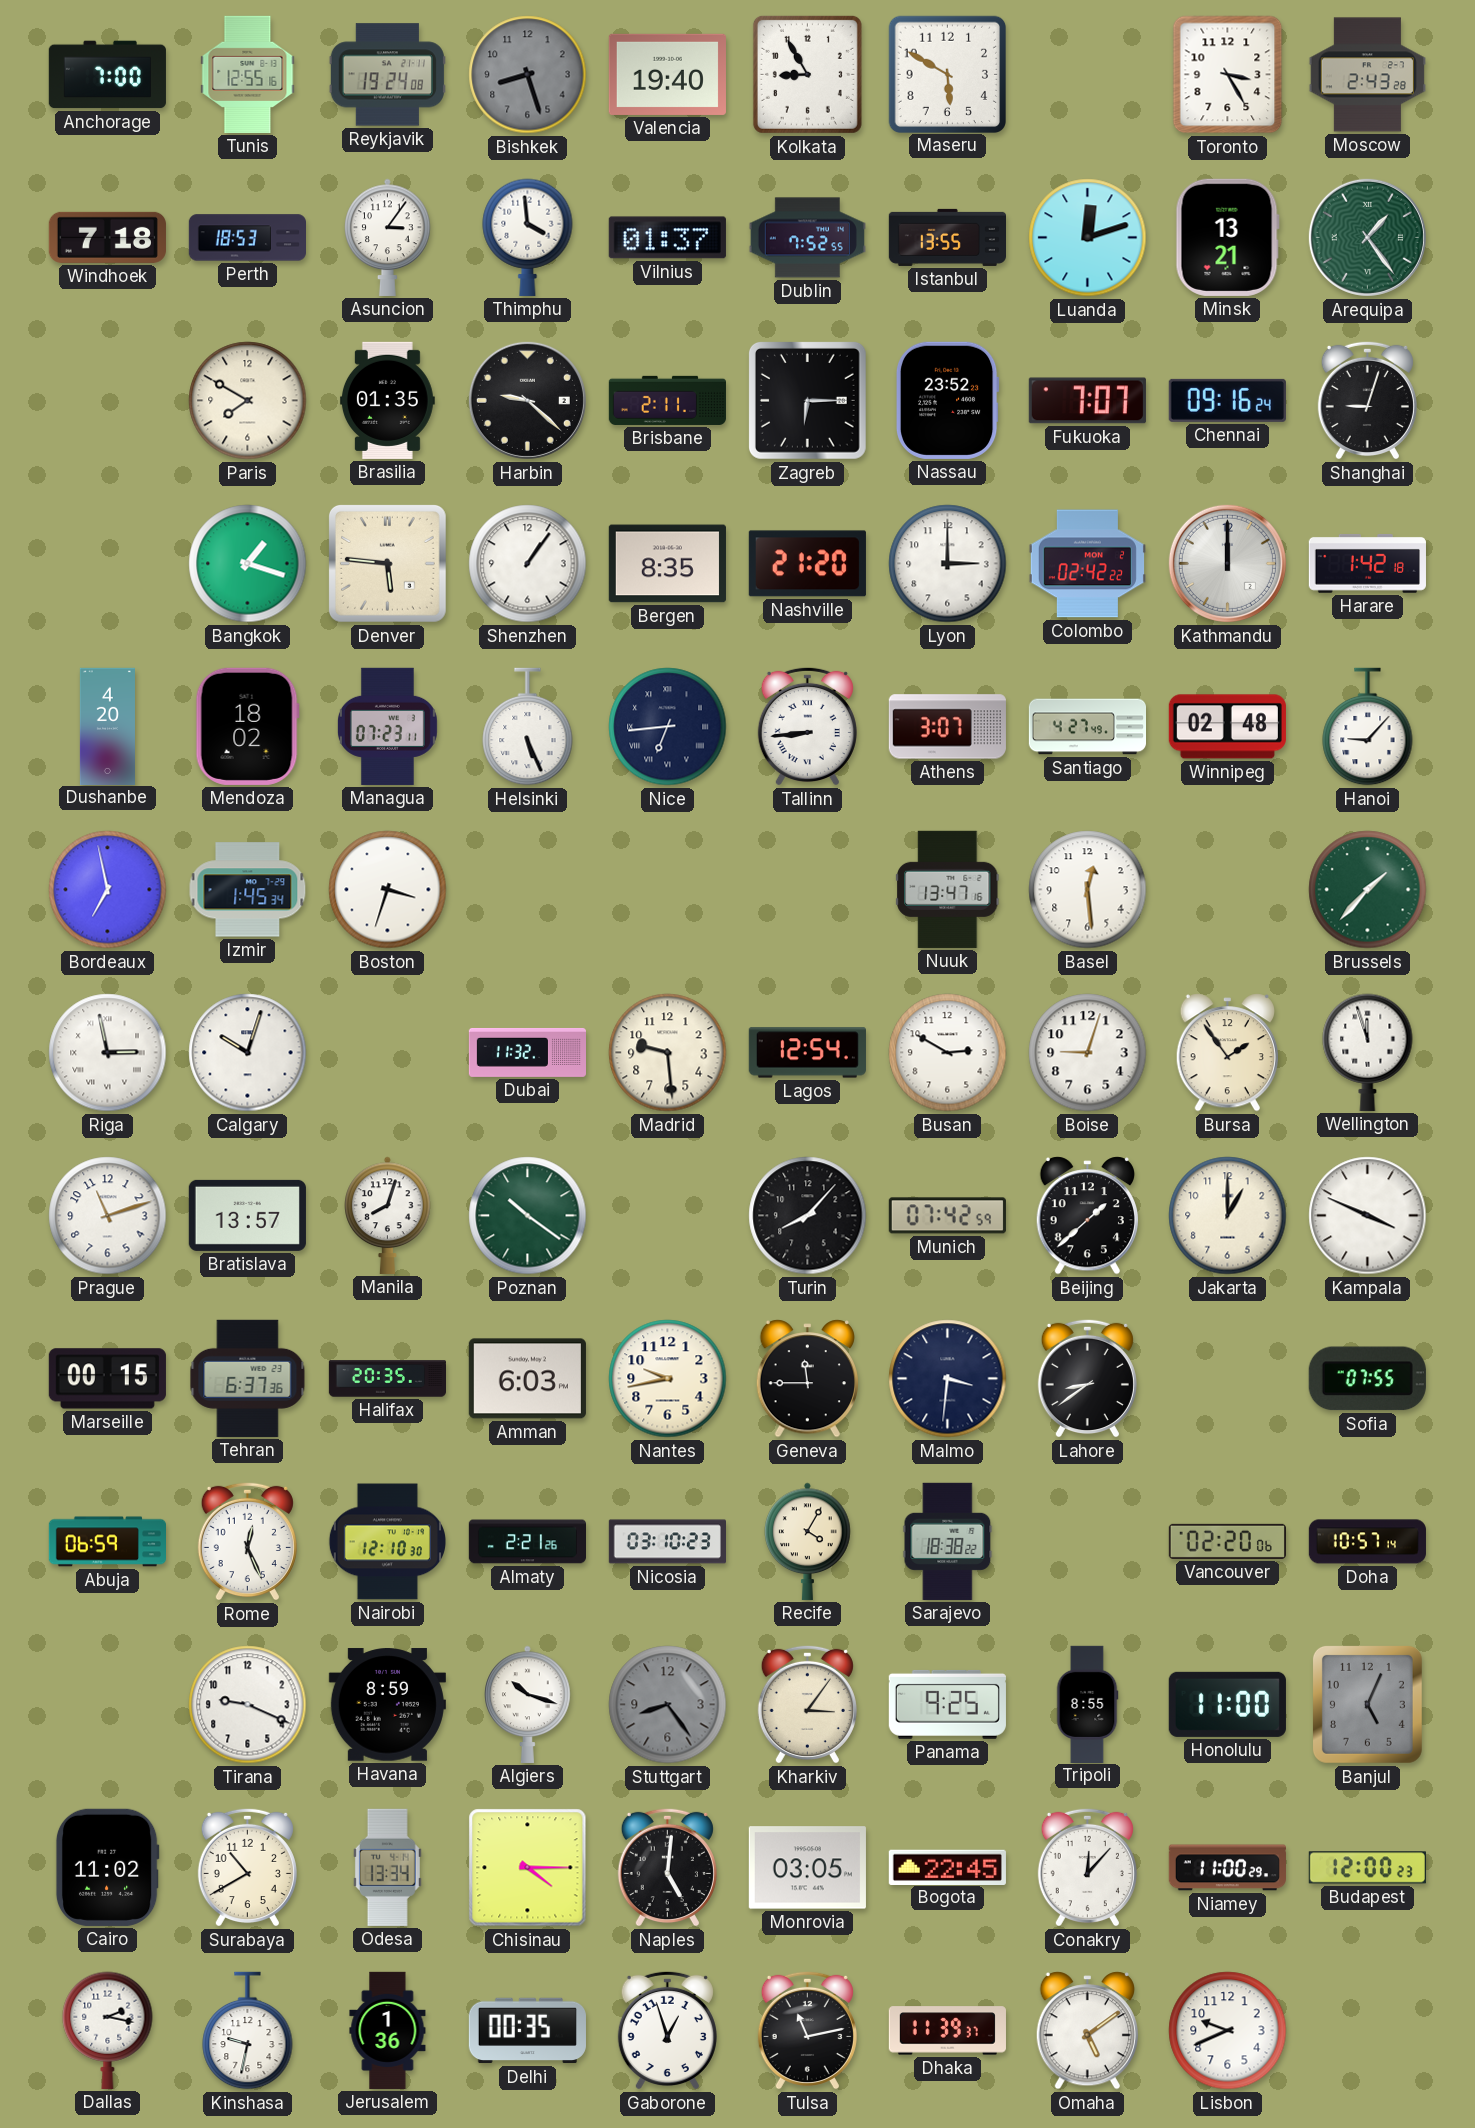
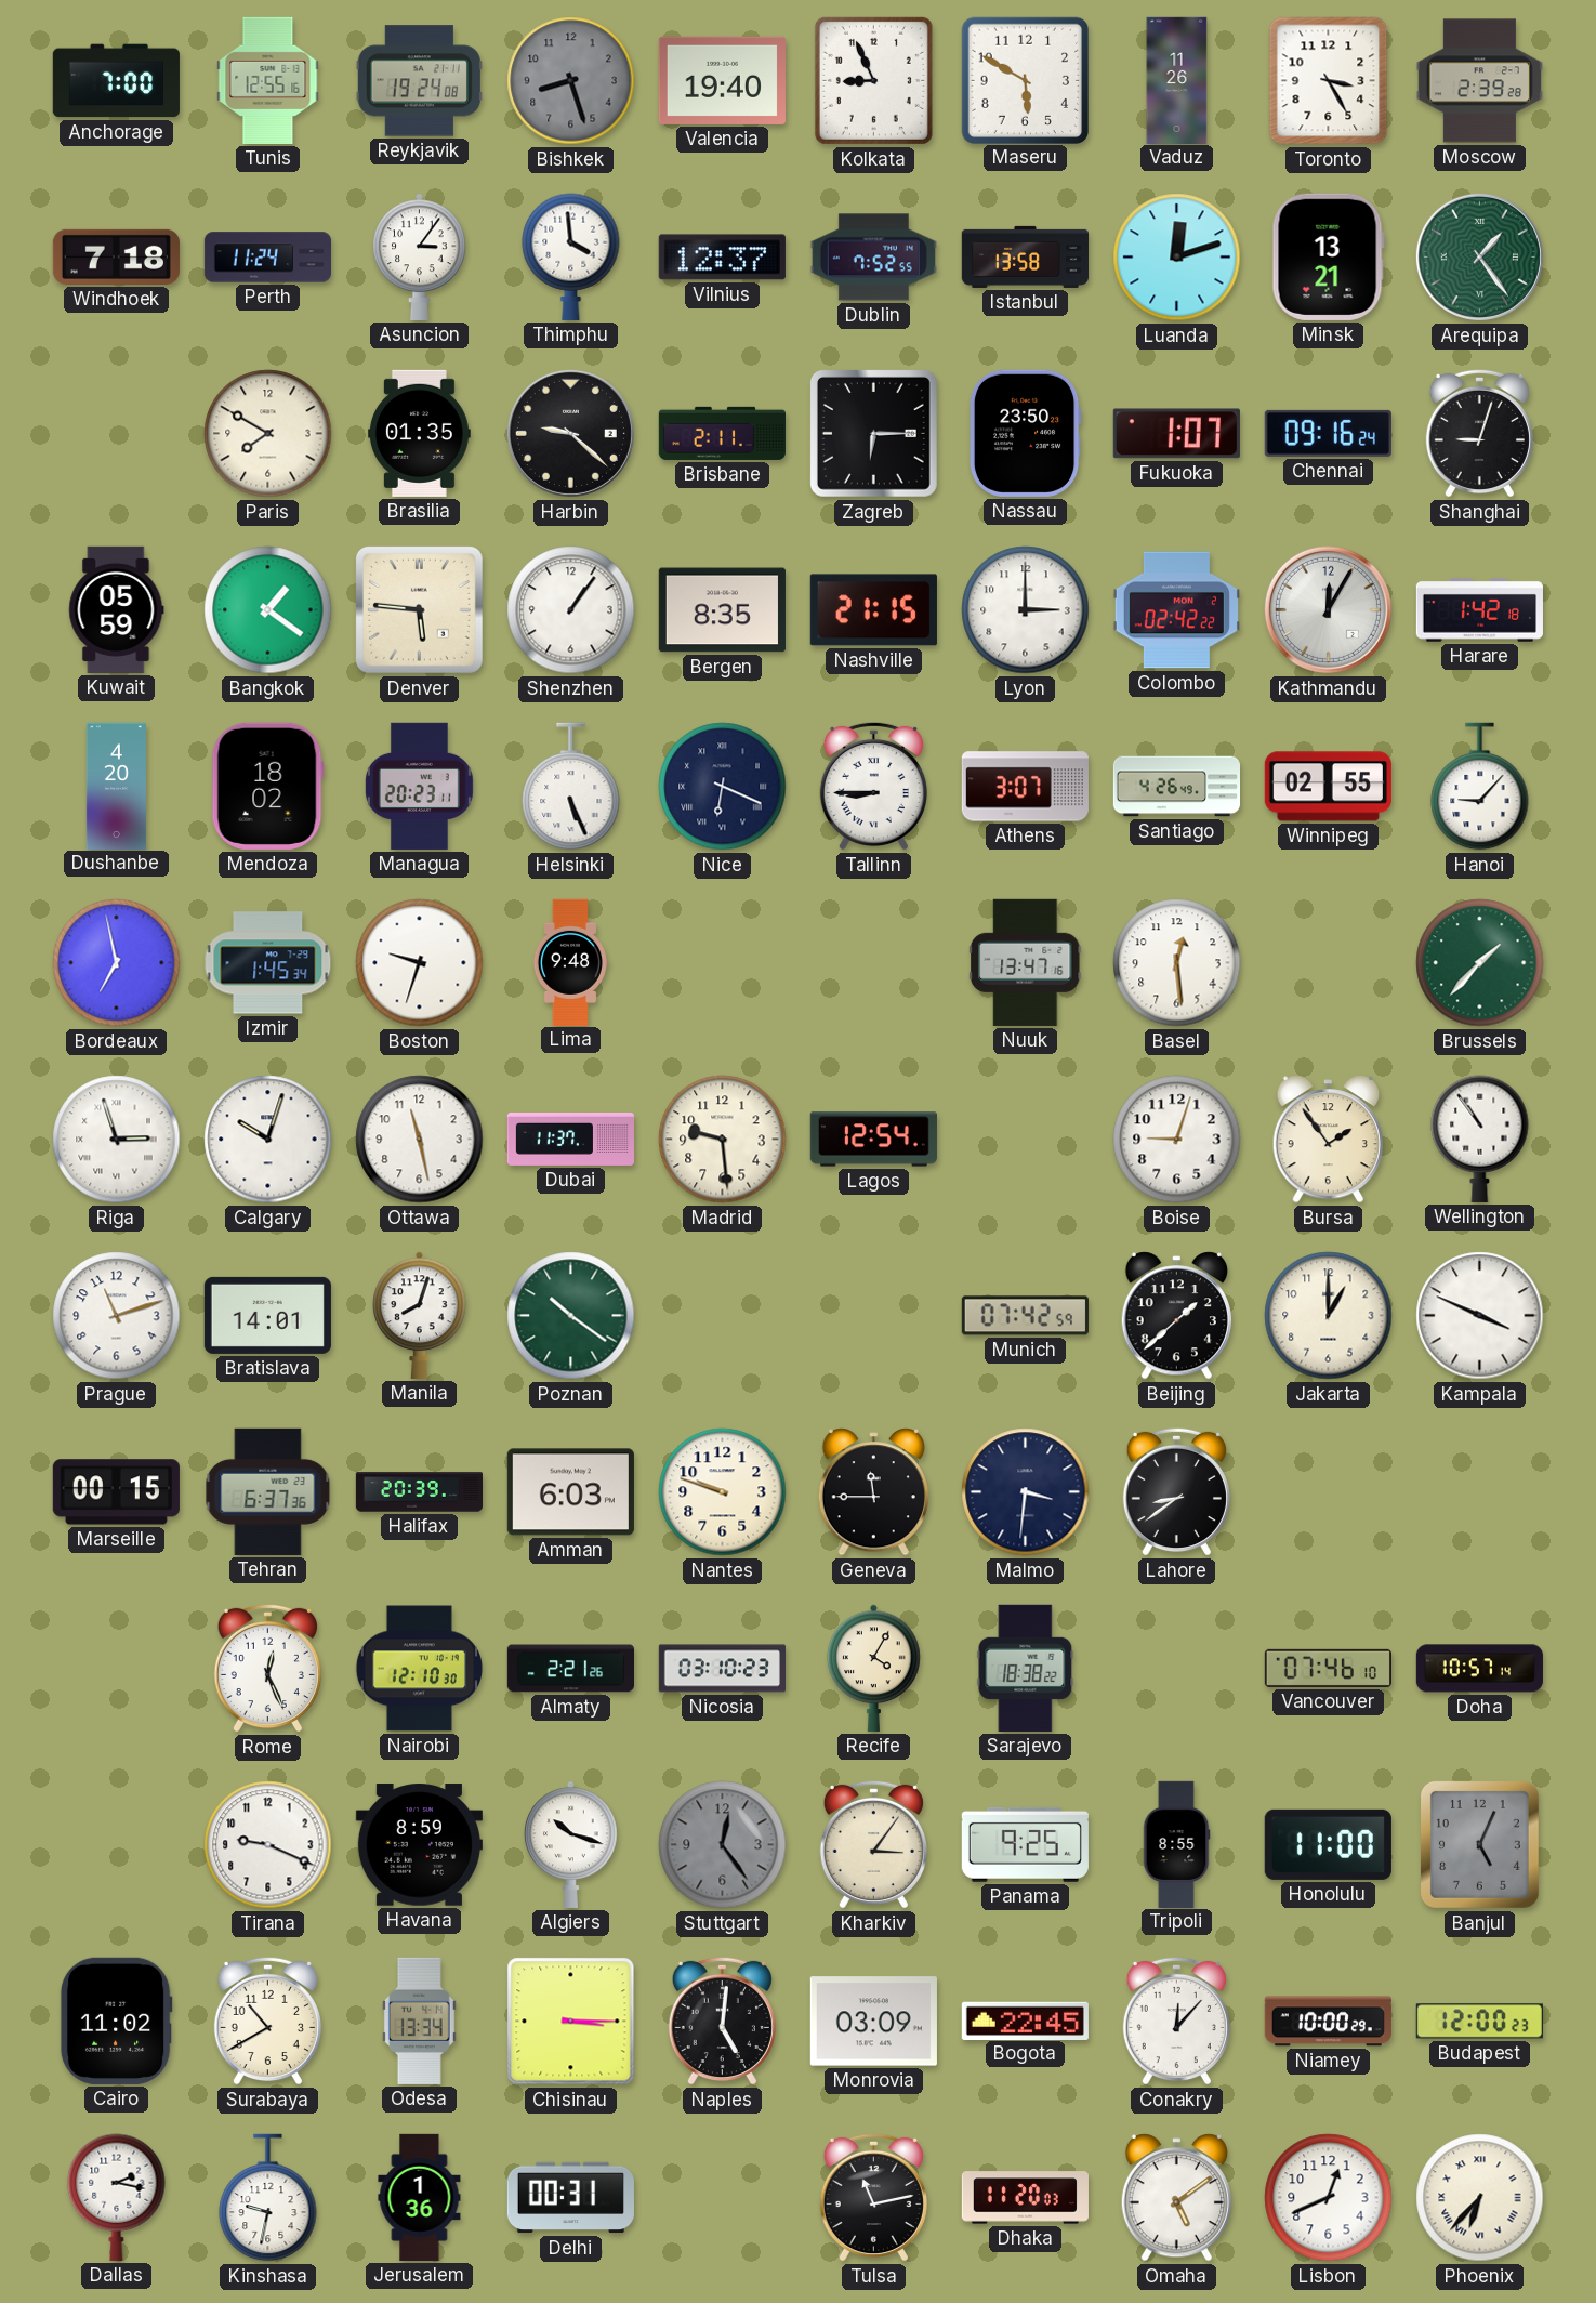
Kolkata: 8:55 -> 8:56 (873, 80)
Vaduz: none -> 11:26 (1177, 80)
Moscow: 2:43 -> 2:39 (1479, 81)
Perth: 18:53 -> 11:24 (267, 258)
Vilnius: 01:37 -> 12:37 (722, 258)
Istanbul: 13:55 -> 13:58 (1025, 256)
Nassau: 23:52 -> 23:50 (1025, 433)
Fukuoka: 7:07 -> 1:07 (1176, 434)
Kuwait: none -> 05:59 (117, 609)
Bangkok: 1:18 -> 1:21 (268, 610)
Nashville: 21:20 -> 21:15 (873, 610)
Kathmandu: 12:00 -> 12:05 (1328, 609)
Managua: 07:23 -> 20:23 (419, 786)
Nice: 6:44 -> 6:19 (723, 787)
Tallinn: 8:44 -> 8:45 (873, 786)
Santiago: 4:27 -> 4:26 (1176, 787)
Winnipeg: 02:48 -> 02:55 (1328, 787)
Boston: 3:33 -> 9:33 (420, 963)
Lima: none -> 9:48 (570, 962)
Riga: 2:58 -> 2:57 (117, 1140)
Ottawa: none -> 11:28 (420, 1140)
Dubai: 11:32 -> 11:37 (570, 1139)
Busan: 2:50 -> none (948, 1053)
Wellington: 11:57 -> 10:54 (1480, 1139)
Bratislava: 13:57 -> 14:01 (267, 1315)
Turin: 8:07 -> none (808, 1216)
Halifax: 20:35 -> 20:39 (419, 1492)
Nantes: 9:43 -> 9:48 (723, 1492)
Sofia: 07:55 -> none (1367, 1379)
Abuja: 06:59 -> none (107, 1542)
Vancouver: 02:20 -> 07:46 (1328, 1668)
Stuttgart: 8:24 -> 12:24 (723, 1845)
Chisinau: 4:15 -> 3:15 (571, 2022)
Monrovia: 03:05 -> 03:09 (873, 2022)
Niamey: 11:00 -> 10:00 (1328, 2022)
Delhi: 00:35 -> 00:31 (570, 2198)
Gaborone: 12:57 -> none (667, 2030)
Dhaka: 11:39 -> 11:20 (1025, 2198)
Lisbon: 9:41 -> 12:41 (1329, 2198)
Phoenix: none -> 6:37 (1480, 2198)
